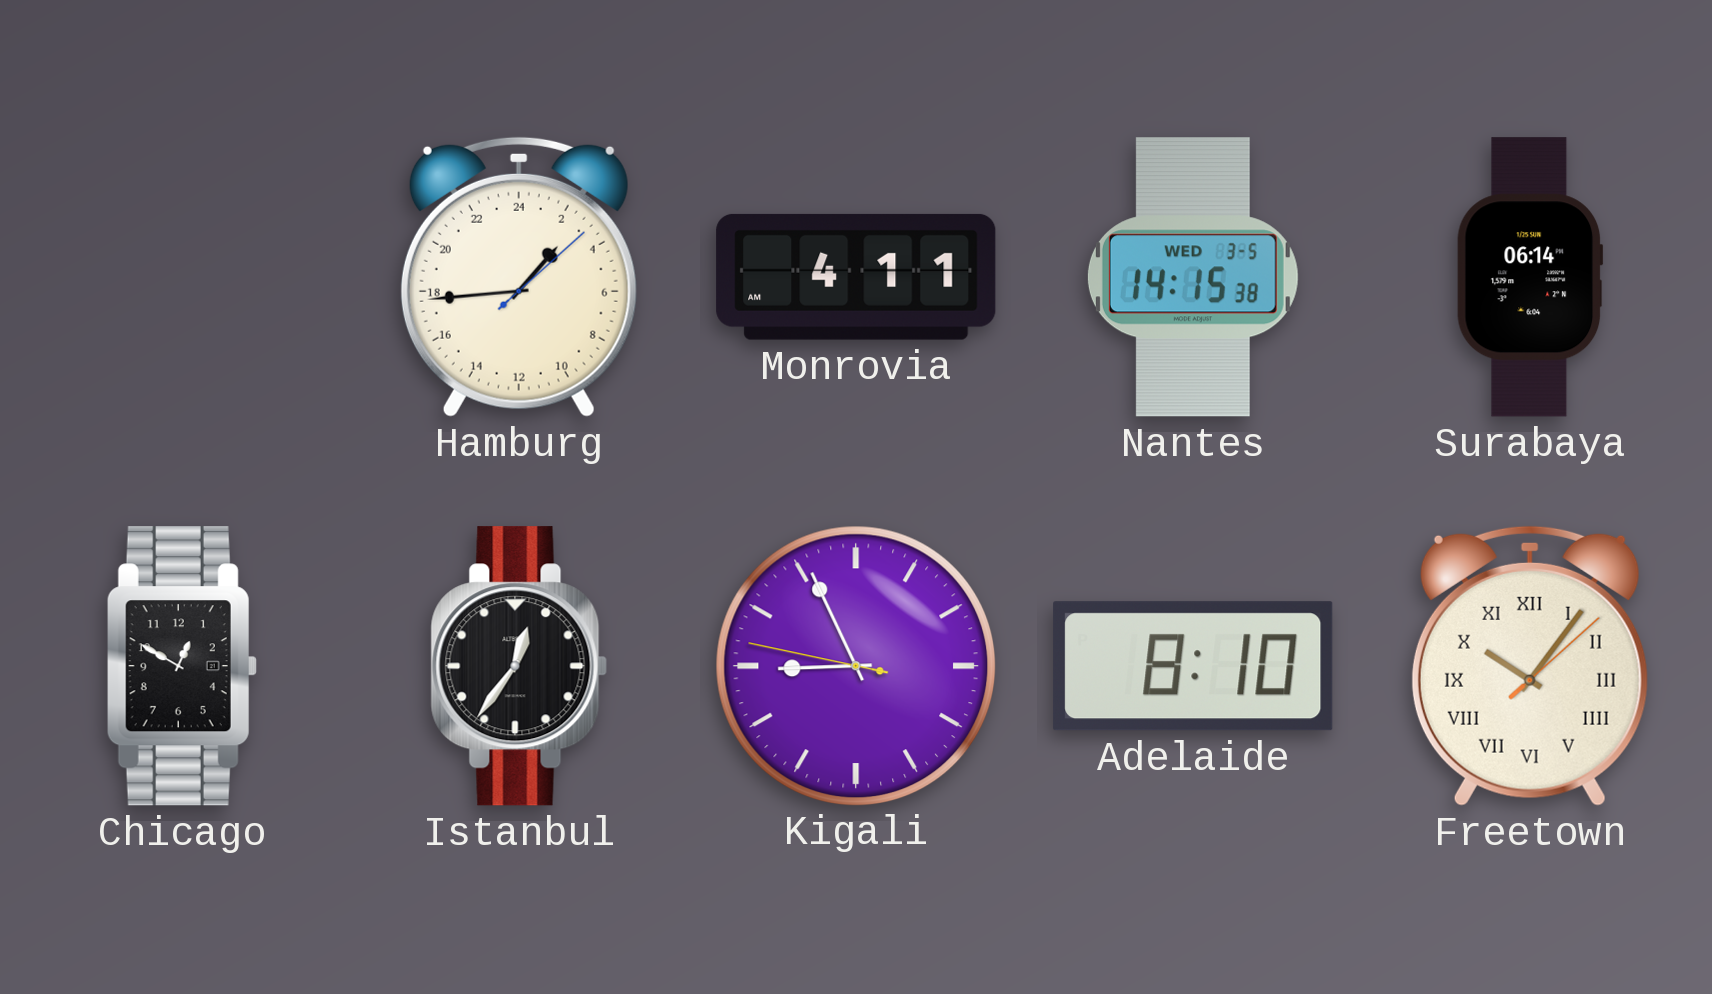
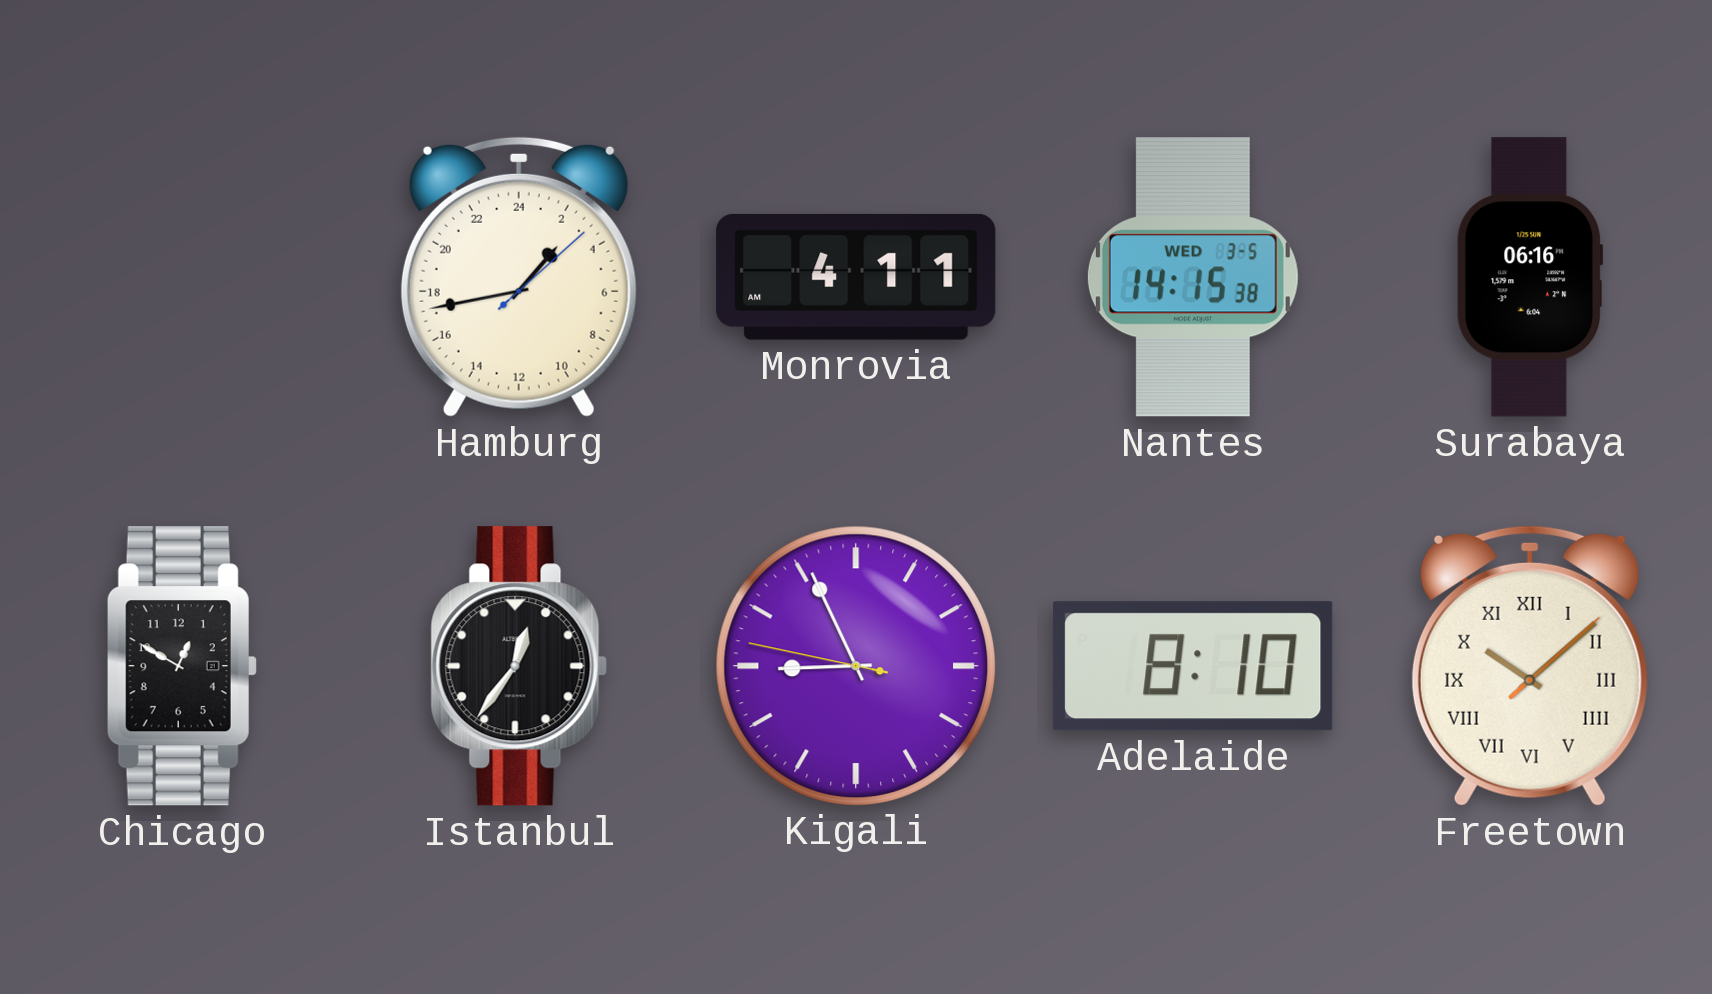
Hamburg: 2:44 -> 2:43 (519, 277)
Surabaya: 06:14 -> 06:16 (1530, 277)
Freetown: 10:06 -> 10:08 (1530, 666)
